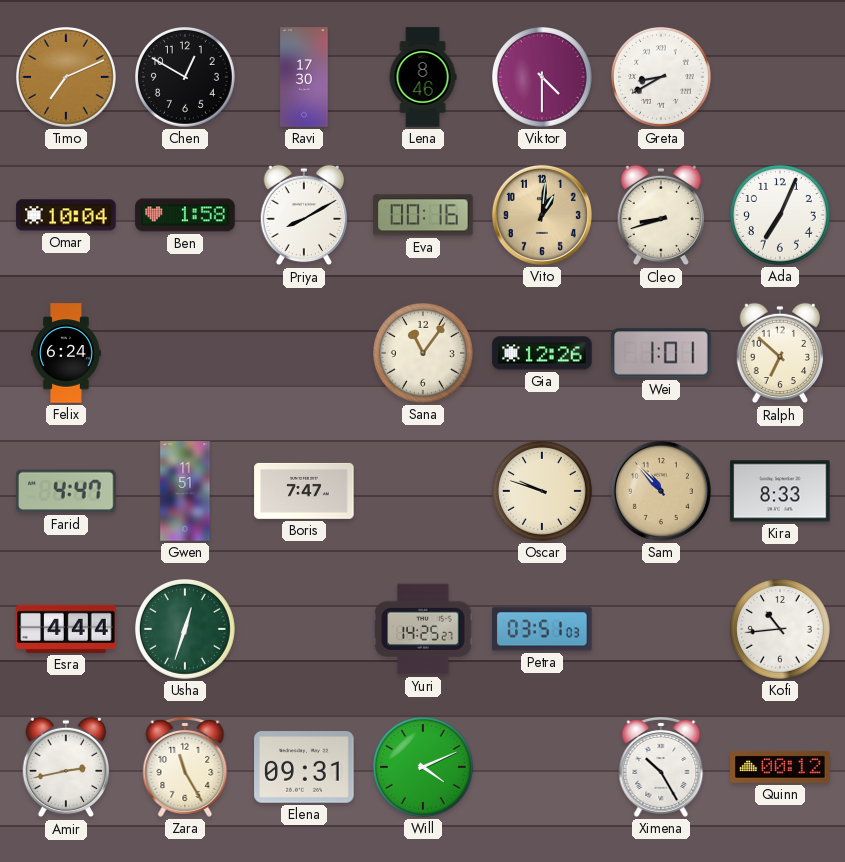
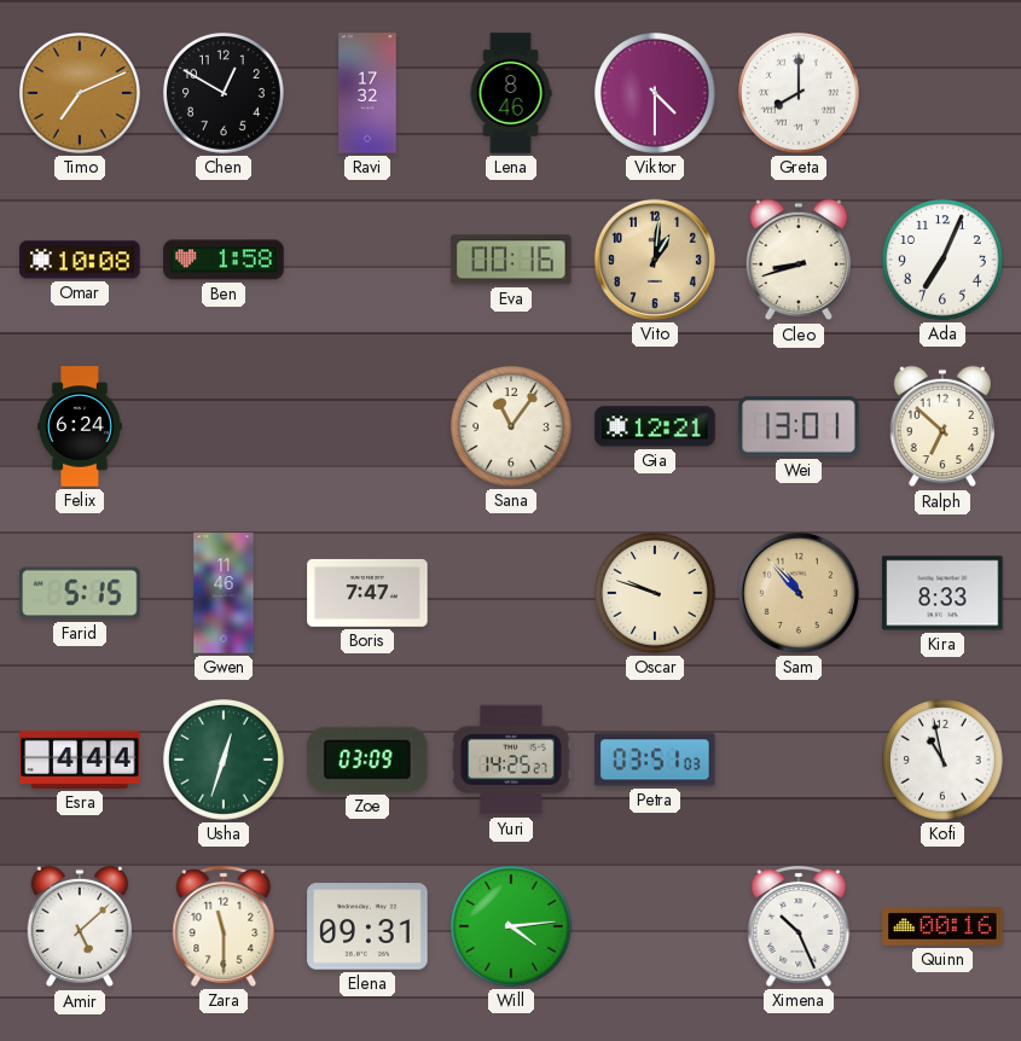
Ravi: 17:30 -> 17:32 (367, 93)
Greta: 8:40 -> 8:00 (800, 94)
Omar: 10:04 -> 10:08 (80, 260)
Priya: 8:10 -> none (304, 215)
Gia: 12:26 -> 12:21 (655, 426)
Wei: 1:01 -> 13:01 (799, 426)
Farid: 4:47 -> 5:15 (80, 593)
Gwen: 11:51 -> 11:46 (224, 593)
Zoe: none -> 03:09 (367, 760)
Kofi: 10:44 -> 10:58 (944, 761)
Amir: 2:43 -> 5:08 (80, 926)
Zara: 11:25 -> 11:30 (224, 926)
Will: 4:11 -> 4:14 (512, 927)
Ximena: 10:25 -> 10:26 (799, 926)
Quinn: 00:12 -> 00:16 (942, 926)
